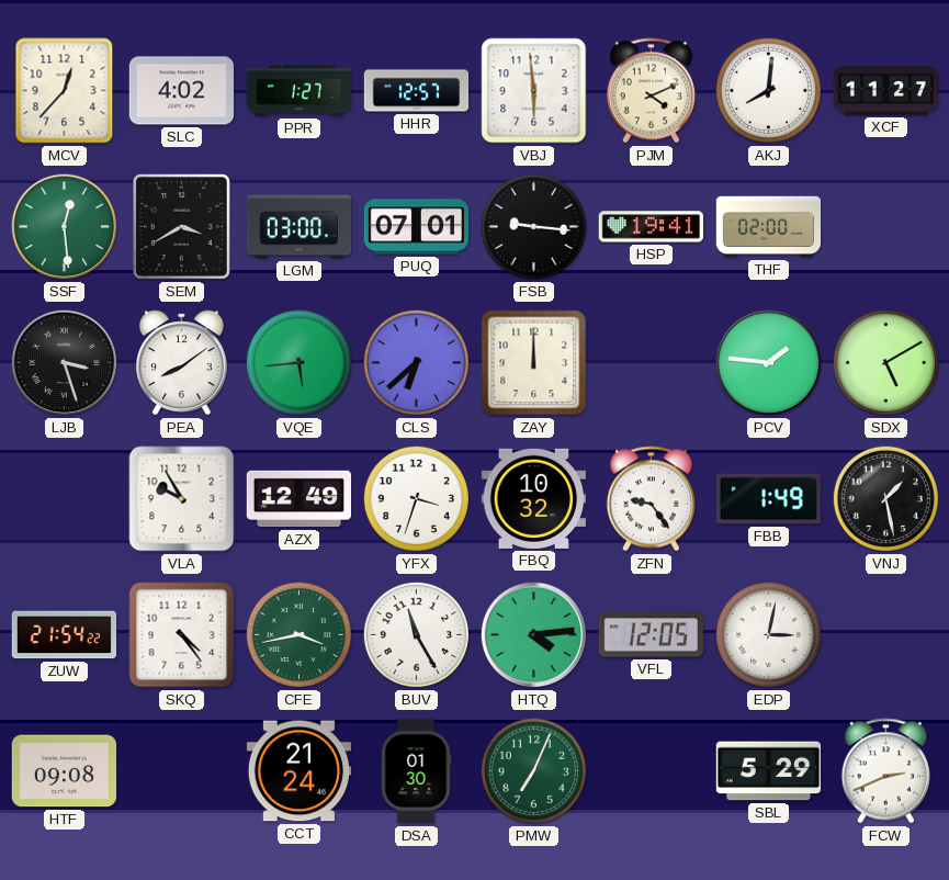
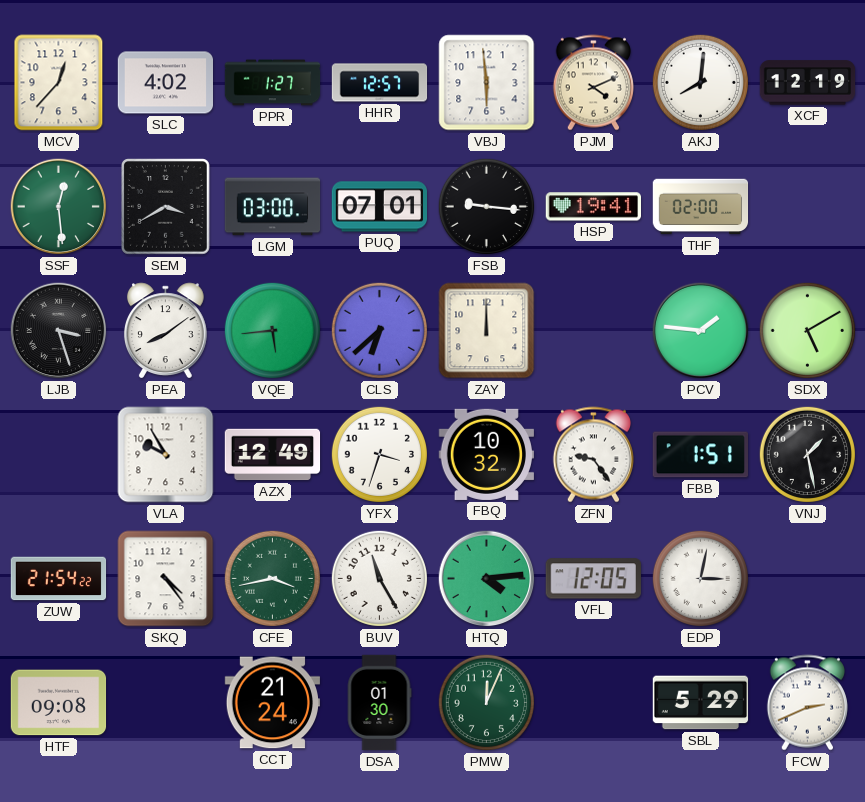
XCF: 11:27 -> 12:19 (808, 83)
FBB: 1:49 -> 1:51 (700, 455)
PMW: 7:04 -> 12:04 (486, 702)
